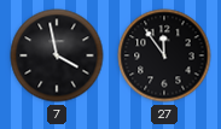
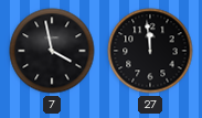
27: 11:54 -> 11:59 (150, 51)
